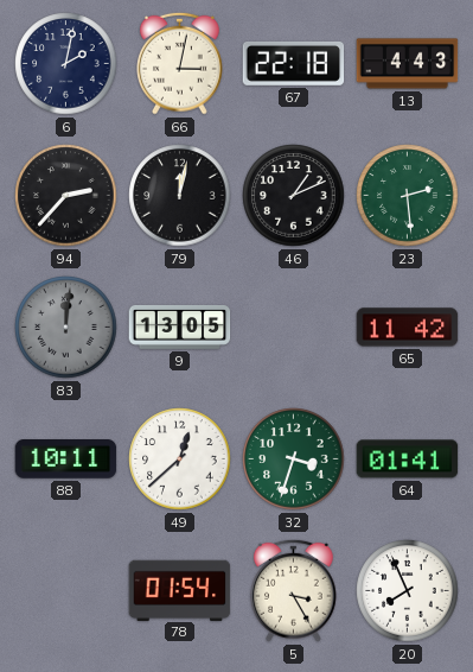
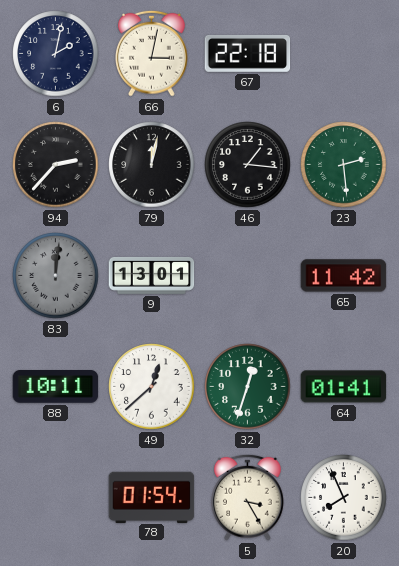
13: 4:43 -> none (408, 64)
46: 1:11 -> 1:16 (248, 165)
9: 13:05 -> 13:01 (152, 275)
32: 3:33 -> 12:33 (248, 387)
